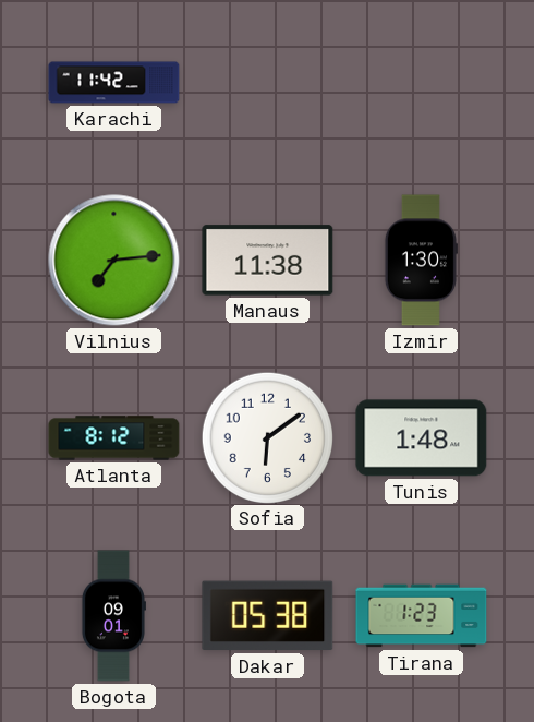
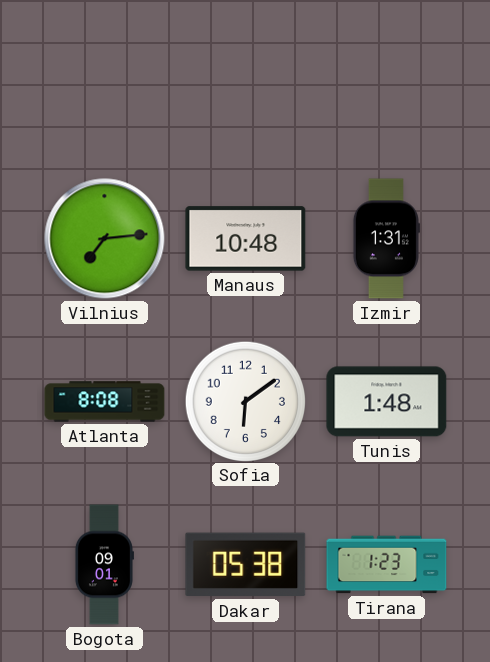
Karachi: 11:42 -> none (114, 83)
Manaus: 11:38 -> 10:48 (246, 239)
Izmir: 1:30 -> 1:31 (386, 239)
Atlanta: 8:12 -> 8:08 (105, 402)
